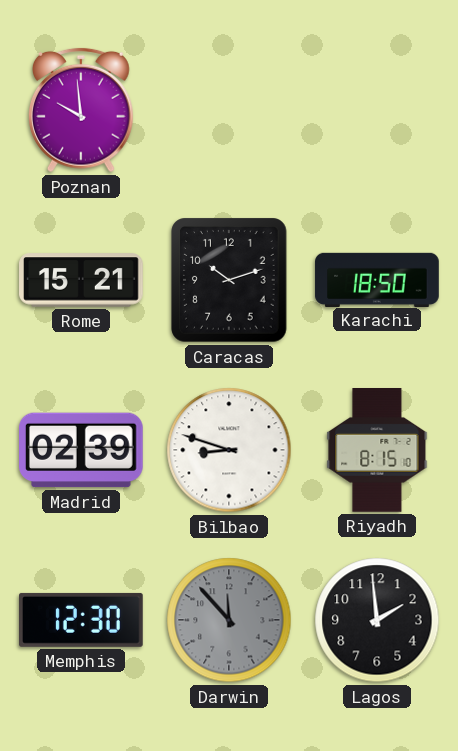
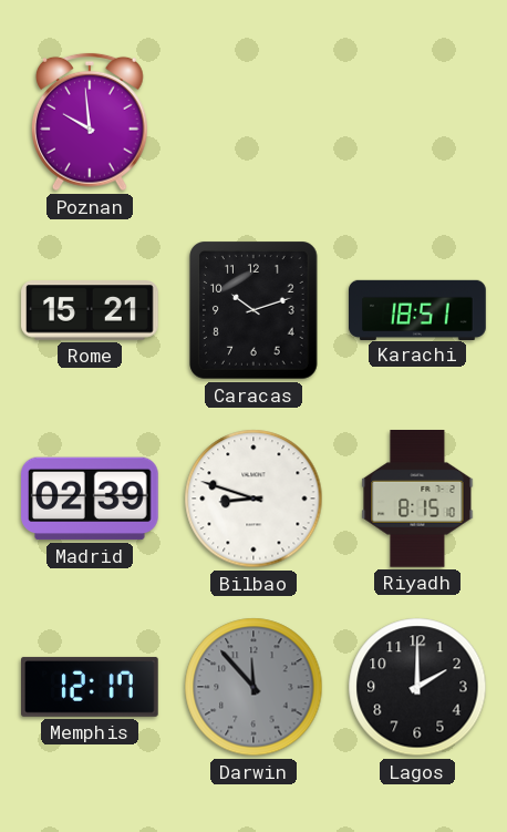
Karachi: 18:50 -> 18:51 (417, 309)
Memphis: 12:30 -> 12:17 (91, 687)
Lagos: 1:59 -> 2:00 (417, 687)
